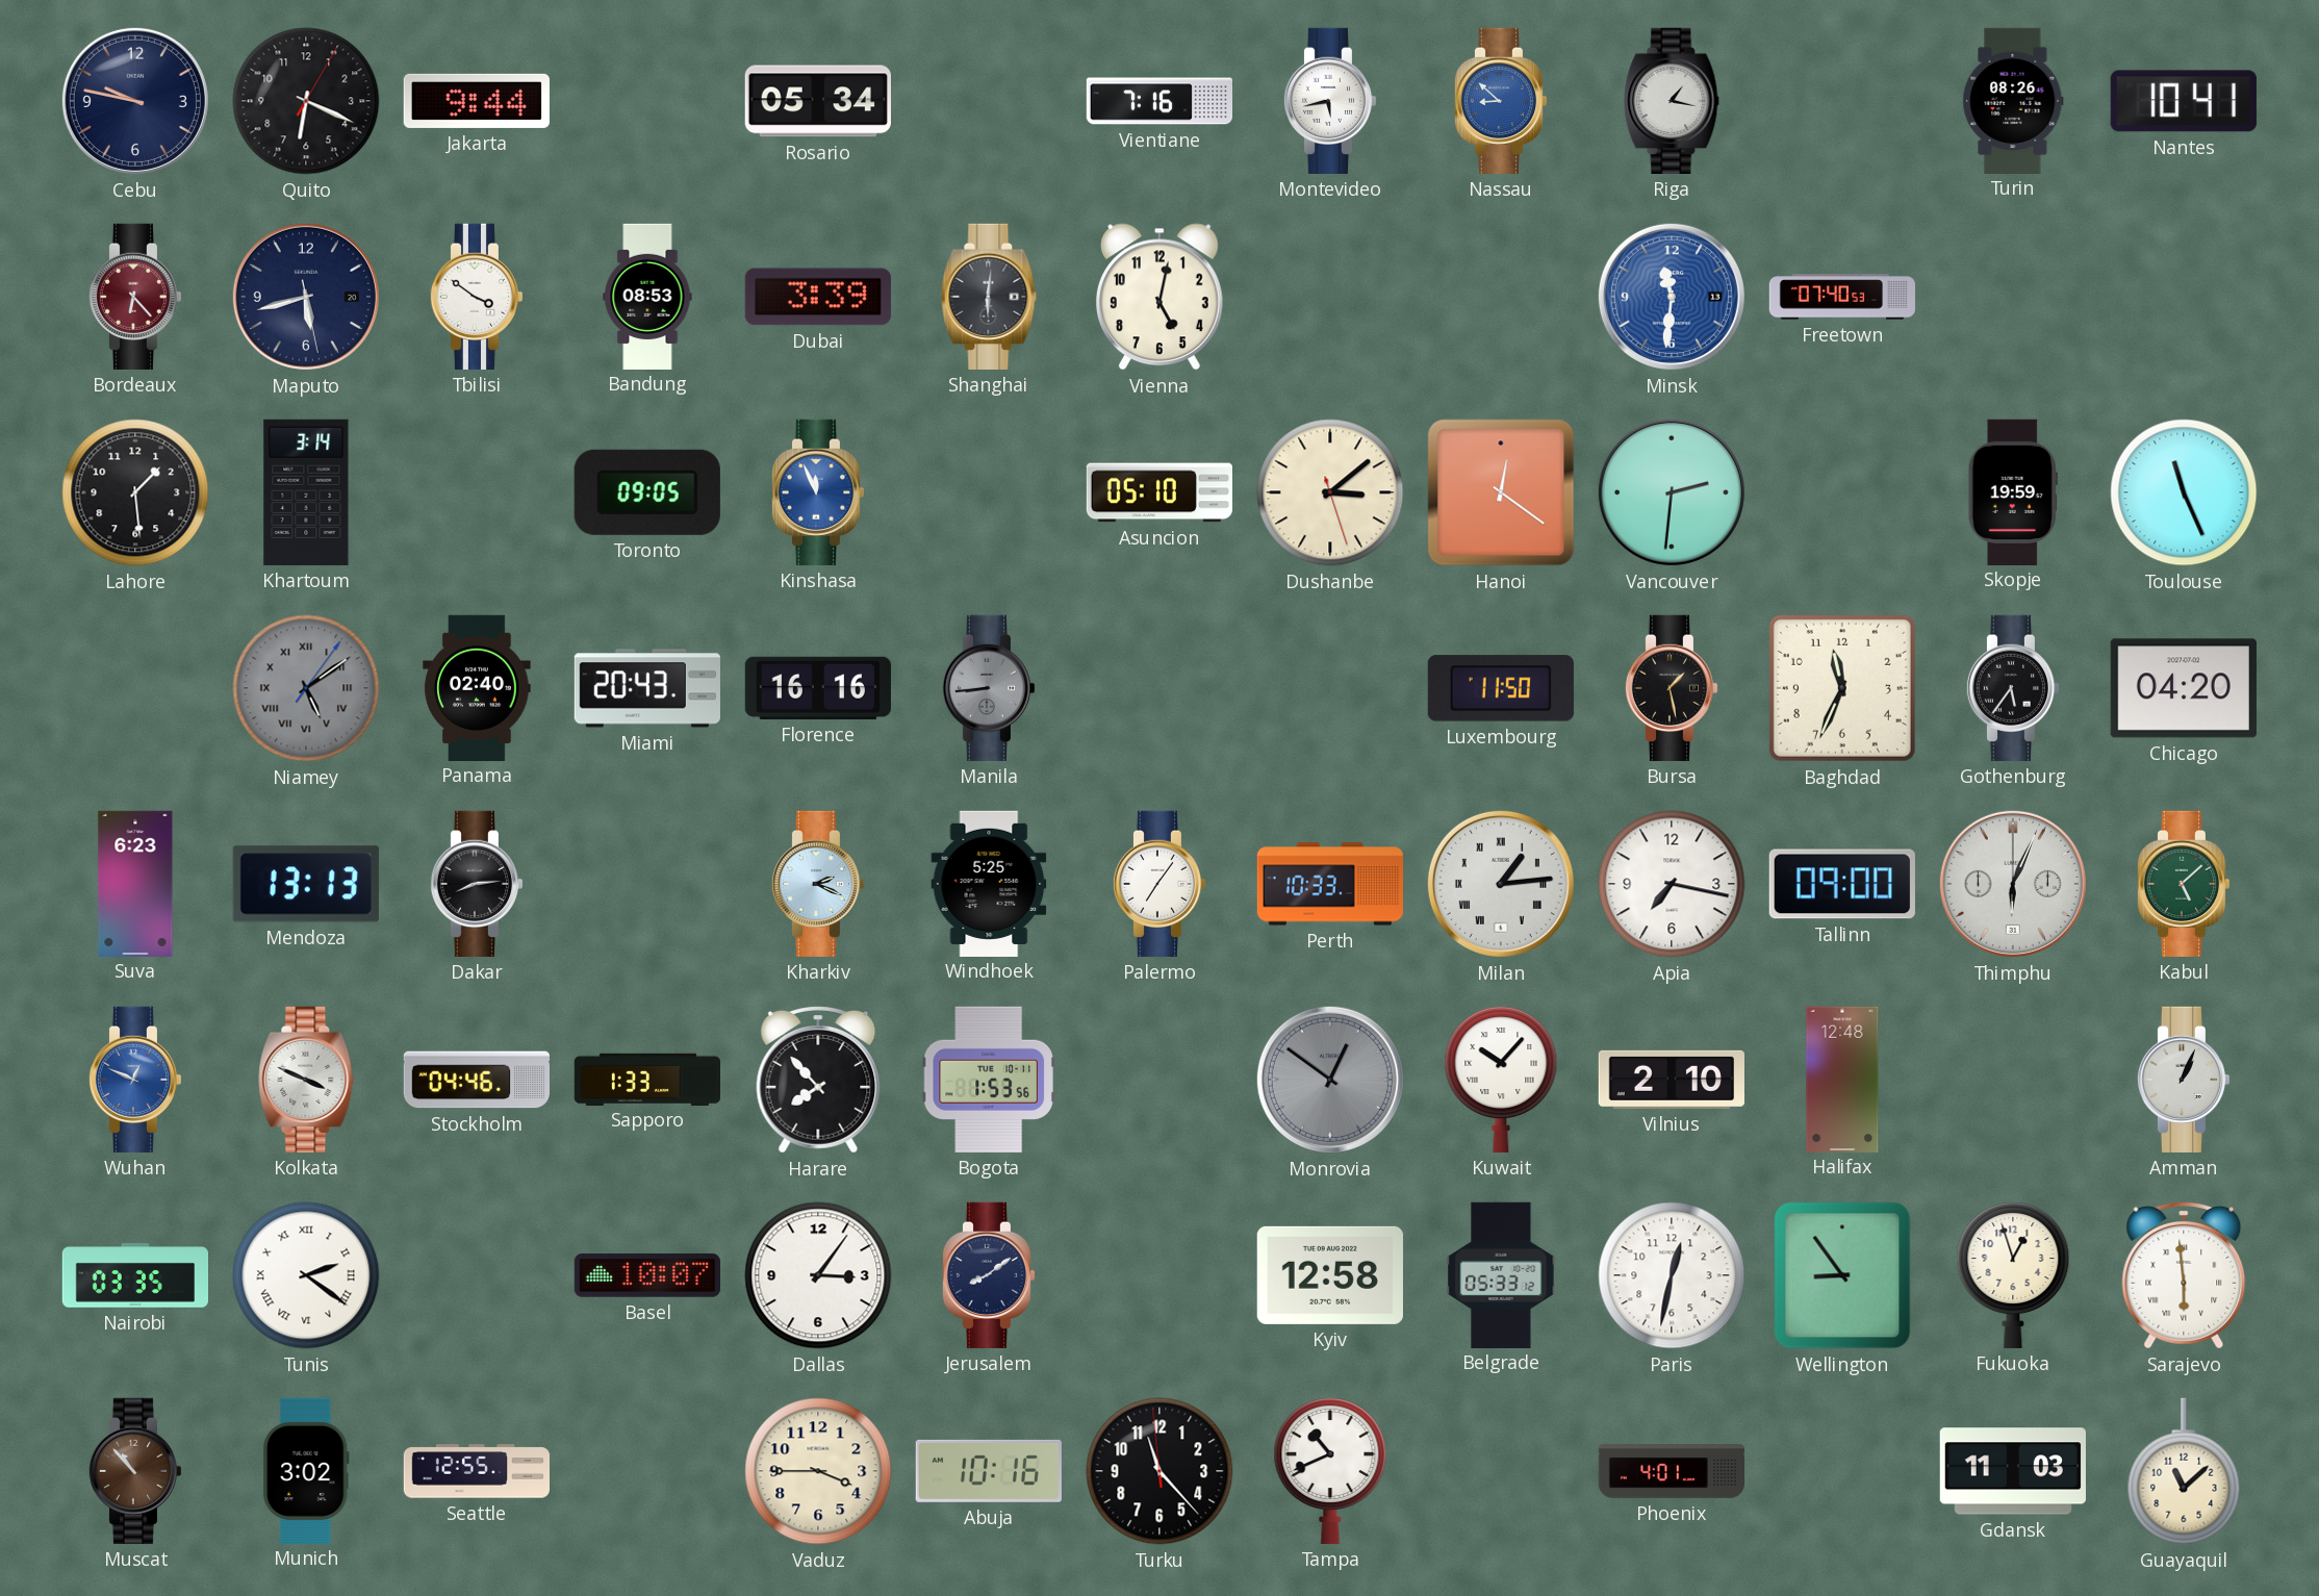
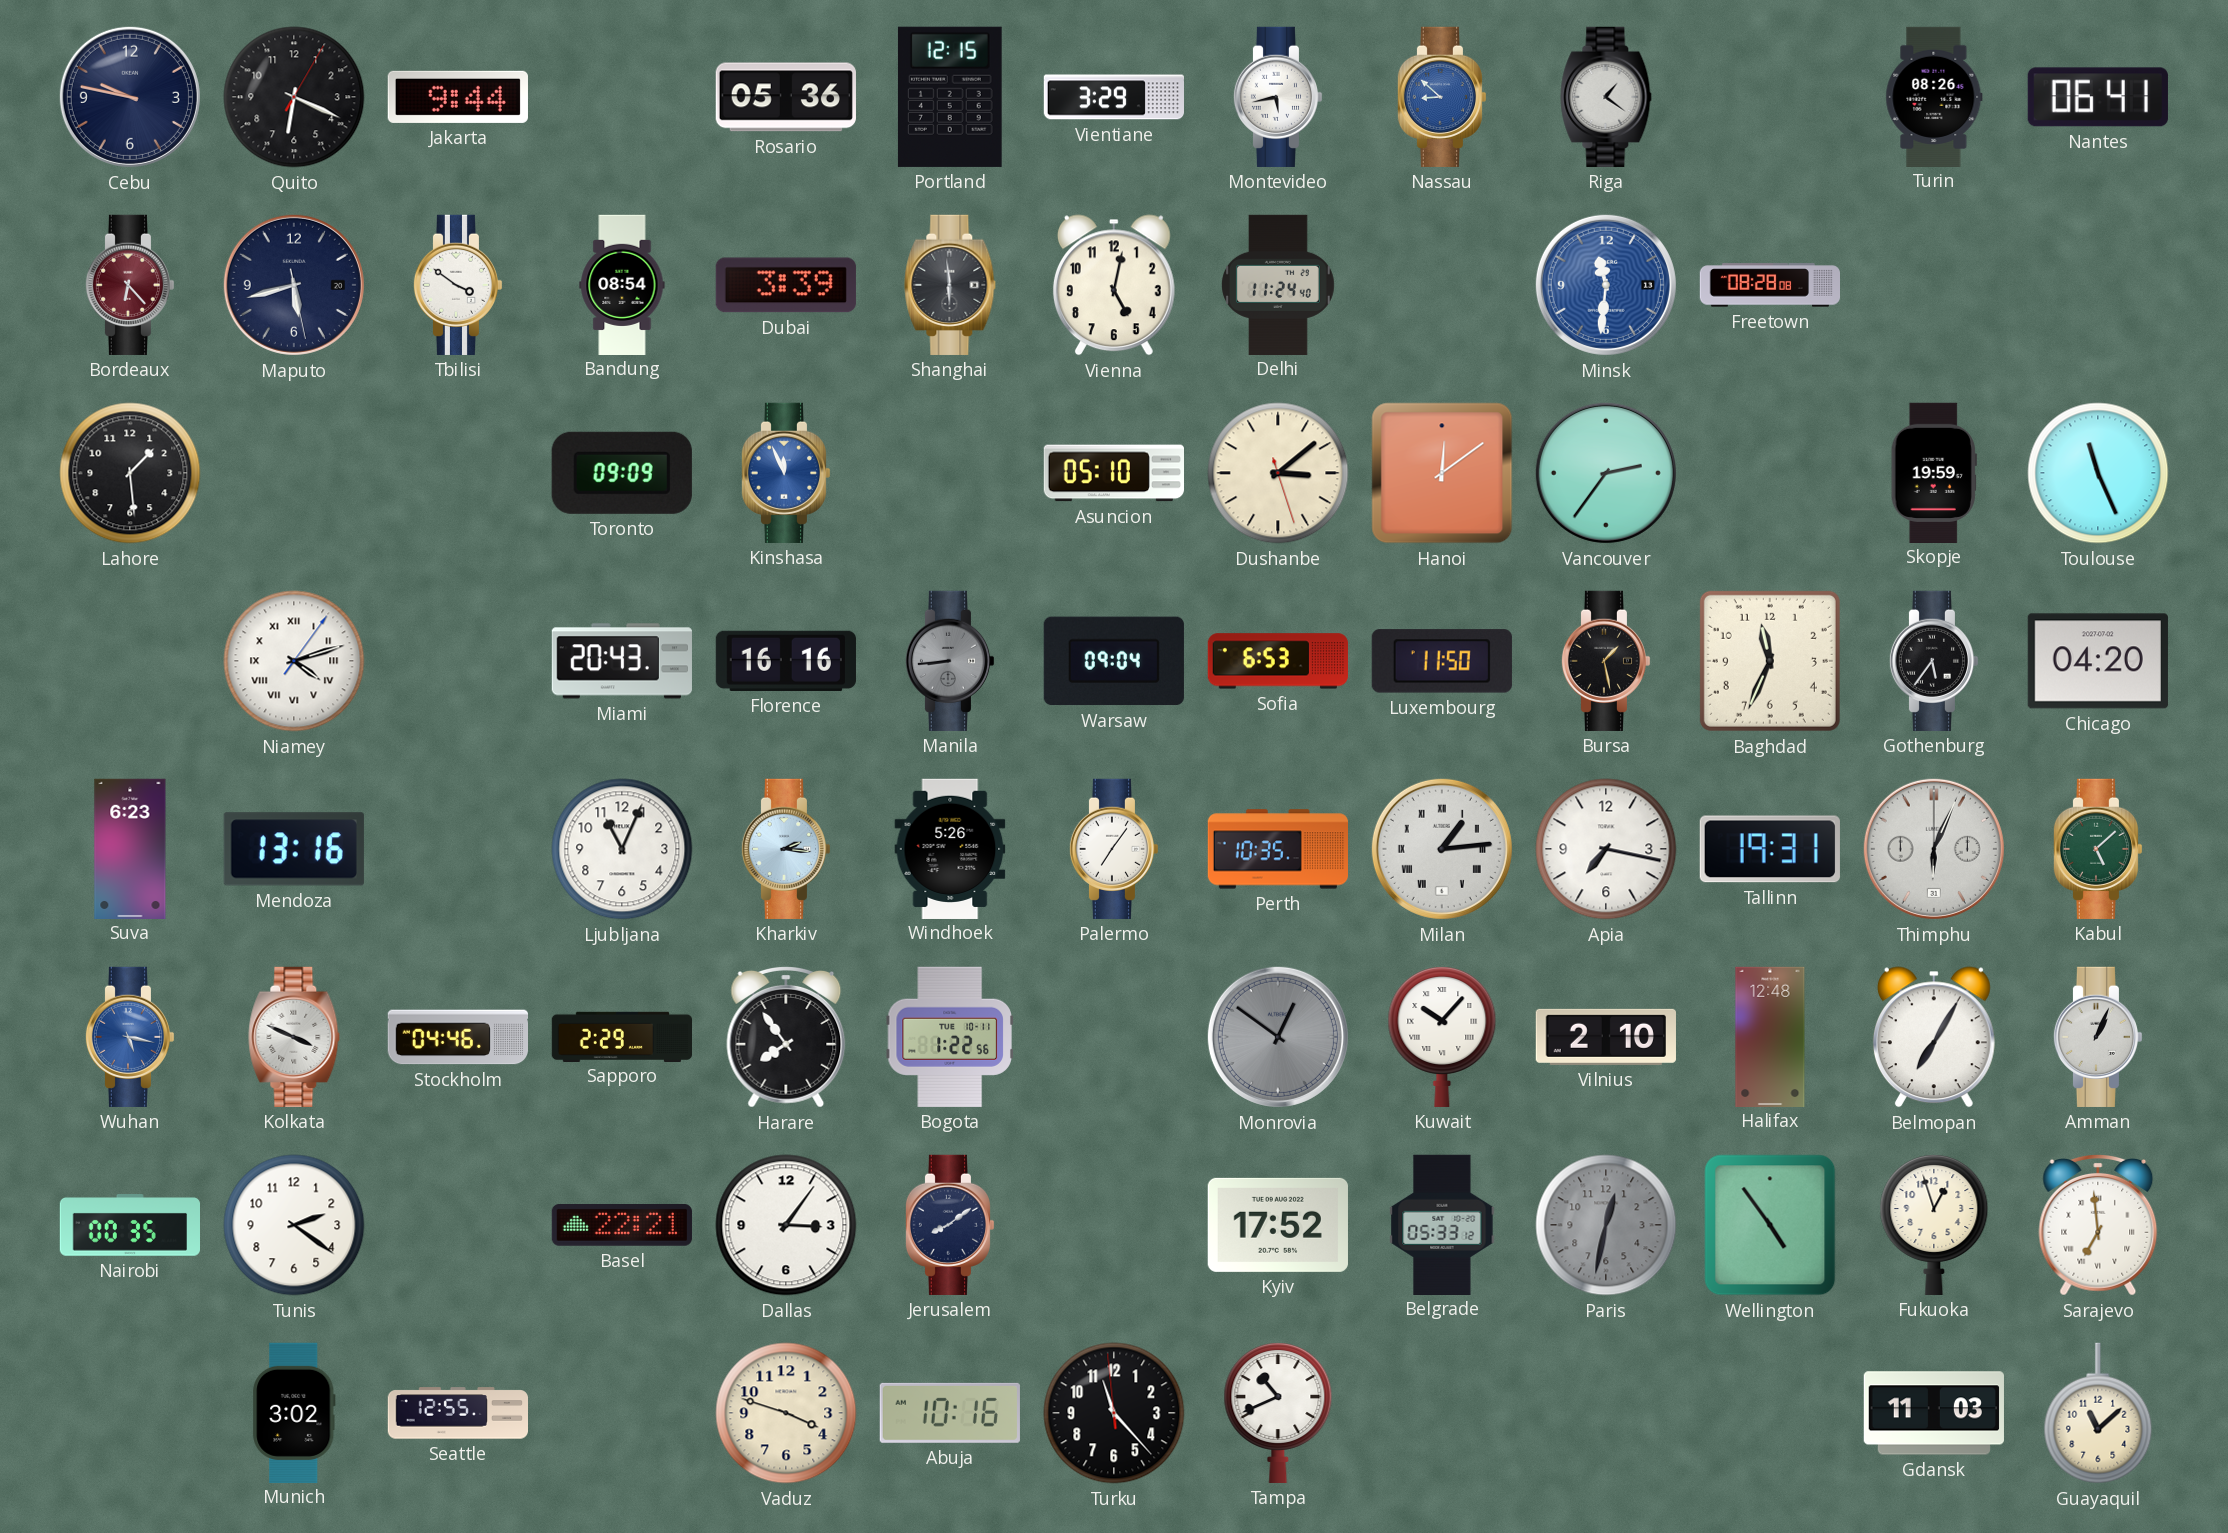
Rosario: 05:34 -> 05:36 (786, 97)
Portland: none -> 12:15 (950, 97)
Vientiane: 7:16 -> 3:29 (1113, 97)
Riga: 1:17 -> 1:21 (1606, 97)
Nantes: 10:41 -> 06:41 (2098, 97)
Bandung: 08:53 -> 08:54 (622, 284)
Shanghai: 6:01 -> 5:59 (950, 285)
Delhi: none -> 11:24 (1278, 284)
Freetown: 07:40 -> 08:28 (1769, 285)
Khartoum: 3:14 -> none (306, 492)
Toronto: 09:05 -> 09:09 (622, 473)
Hanoi: 12:21 -> 12:09 (1442, 473)
Vancouver: 2:31 -> 2:36 (1606, 473)
Niamey: 5:09 -> 4:12 (294, 661)
Niamey dial: grey -> white (294, 661)
Panama: 02:40 -> none (477, 687)
Warsaw: none -> 09:04 (1114, 661)
Sofia: none -> 6:53 (1278, 661)
Mendoza: 13:13 -> 13:16 (294, 849)
Dakar: 8:14 -> none (477, 884)
Ljubljana: none -> 11:04 (622, 849)
Kharkiv: 2:19 -> 2:16 (786, 849)
Windhoek: 5:25 -> 5:26 (950, 848)
Perth: 10:33 -> 10:35 (1277, 849)
Tallinn: 09:00 -> 19:31 (1770, 849)
Wuhan: 12:49 -> 5:17 (130, 1037)
Sapporo: 1:33 -> 2:29 (621, 1036)
Harare: 7:53 -> 7:54 (786, 1038)
Bogota: 1:53 -> 1:22 (950, 1037)
Belmopan: none -> 7:05 (1934, 1037)
Nairobi: 03:35 -> 00:35 (129, 1225)
Tunis numerals: Roman -> Arabic (294, 1225)
Basel: 10:07 -> 22:21 (622, 1226)
Kyiv: 12:58 -> 17:52 (1278, 1225)
Paris dial: white -> grey (1606, 1225)
Wellington: 8:54 -> 4:54 (1770, 1225)
Sarajevo: 5:59 -> 6:59 (2098, 1226)
Muscat: 10:53 -> none (135, 1471)
Vaduz: 3:45 -> 3:48 (786, 1413)
Phoenix: 4:01 -> none (1671, 1472)
